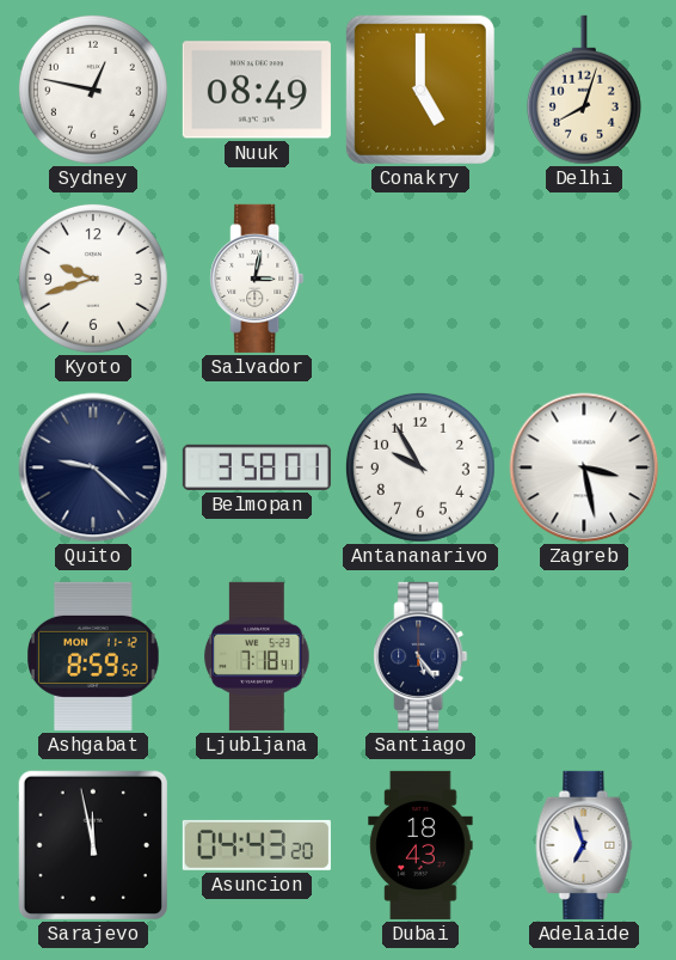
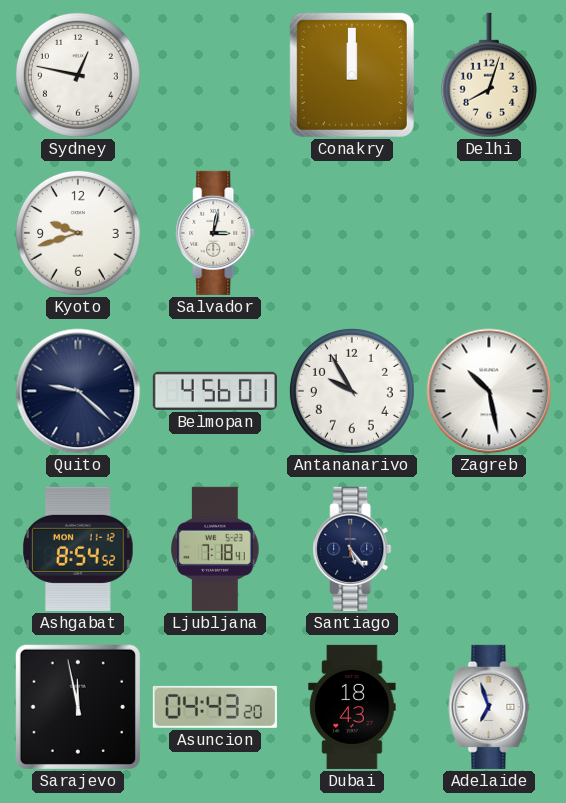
Nuuk: 08:49 -> none (257, 90)
Conakry: 5:00 -> 12:00 (352, 75)
Belmopan: 3:58 -> 4:56 (215, 391)
Zagreb: 3:28 -> 10:28 (489, 391)
Ashgabat: 8:59 -> 8:54 (79, 549)
